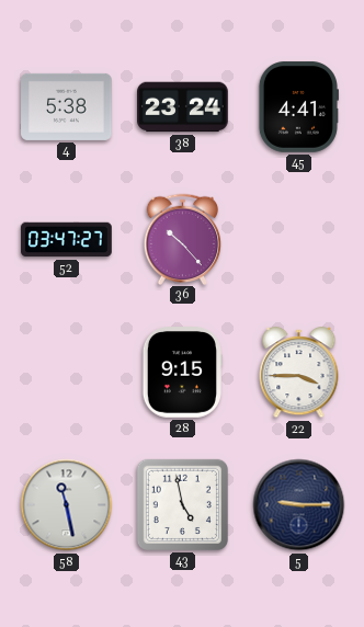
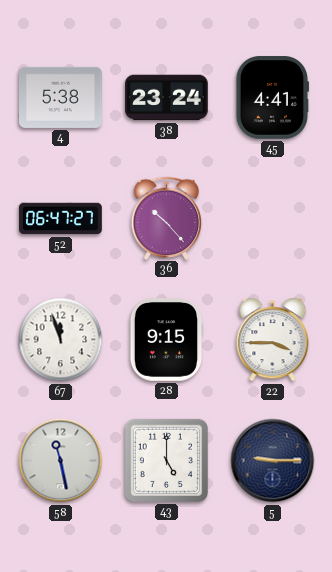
52: 03:47 -> 06:47 (61, 219)
67: none -> 11:57 (61, 340)
43: 4:58 -> 5:00 (166, 460)
